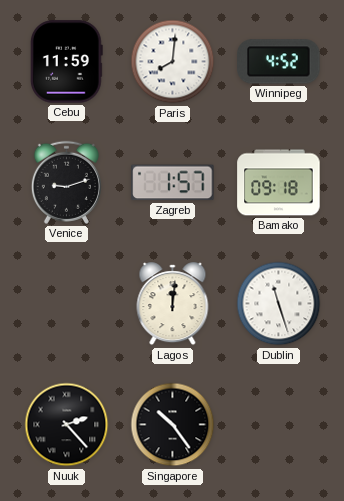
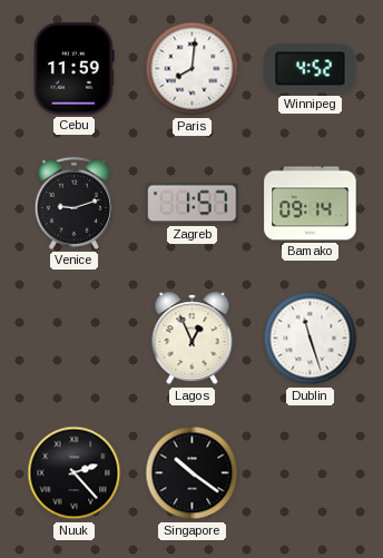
Bamako: 09:18 -> 09:14 (311, 204)
Lagos: 12:01 -> 12:56 (193, 339)
Singapore: 10:24 -> 10:21 (193, 473)
